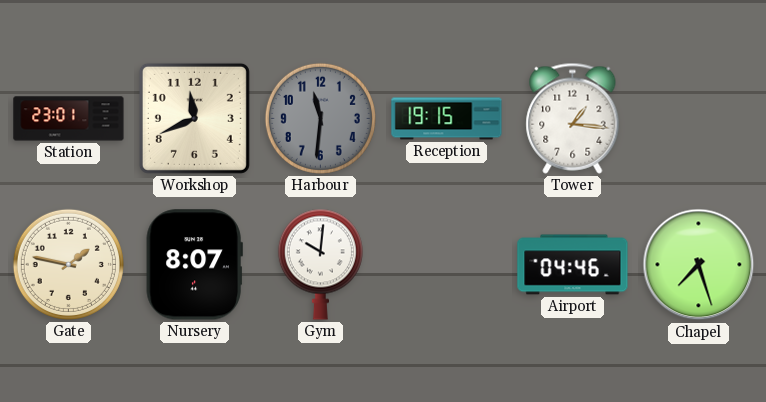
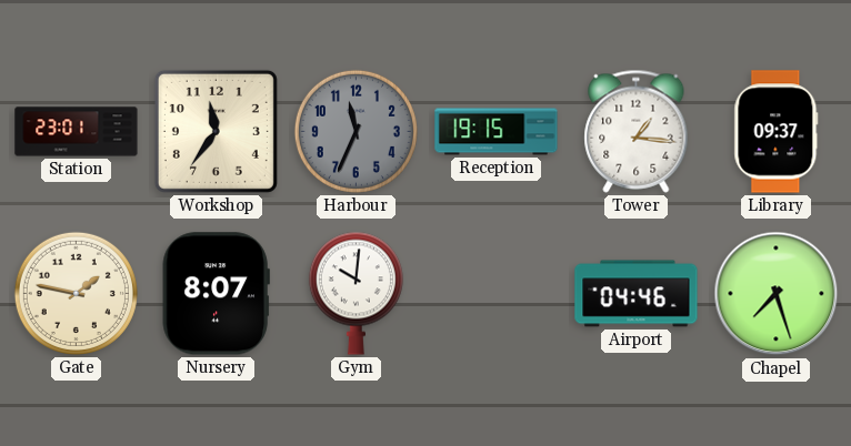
Workshop: 11:41 -> 11:36 (216, 131)
Harbour: 11:31 -> 11:34 (356, 131)
Library: none -> 09:37 (777, 132)
